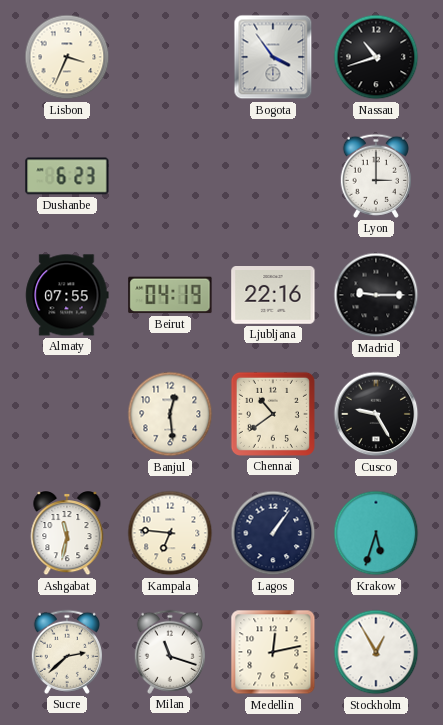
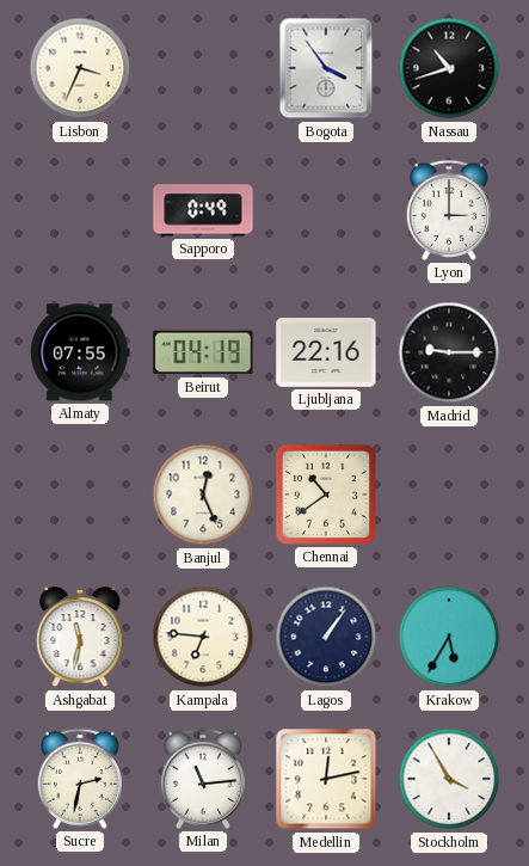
Dushanbe: 6:23 -> none (67, 176)
Sapporo: none -> 0:49 (203, 210)
Banjul: 12:29 -> 12:26 (203, 495)
Cusco: 9:25 -> none (376, 414)
Krakow: 5:33 -> 5:35 (449, 637)
Sucre: 2:38 -> 2:32 (80, 779)
Milan: 11:18 -> 11:14 (203, 779)
Stockholm: 12:55 -> 3:55 (449, 779)
